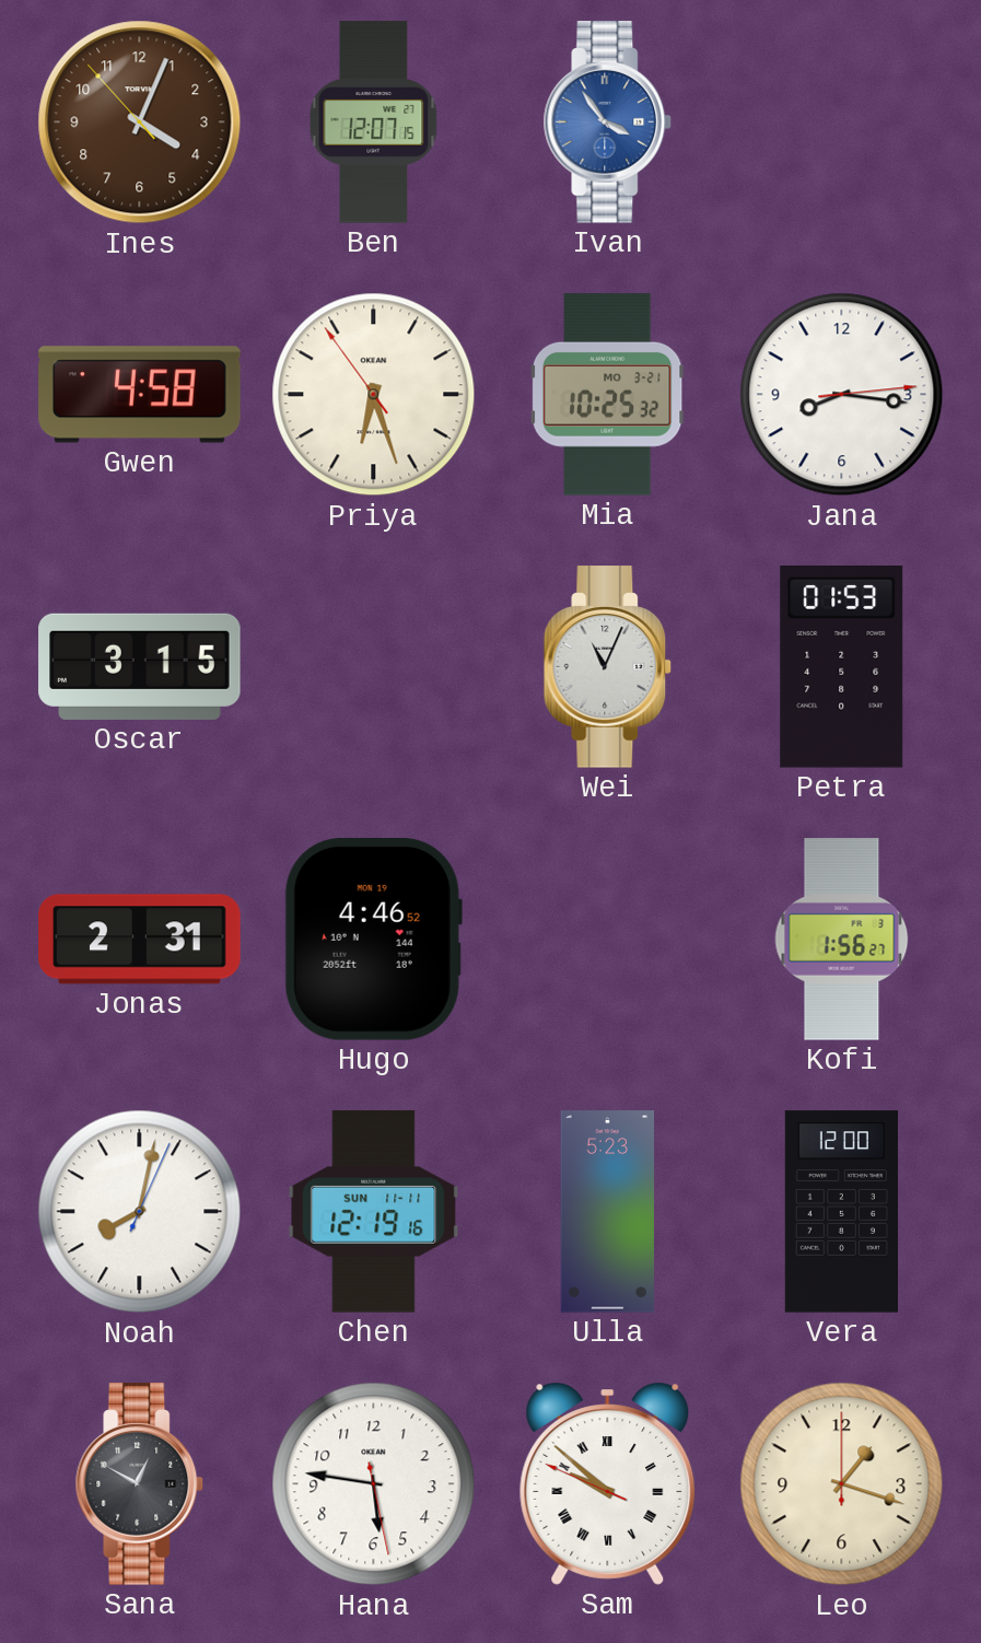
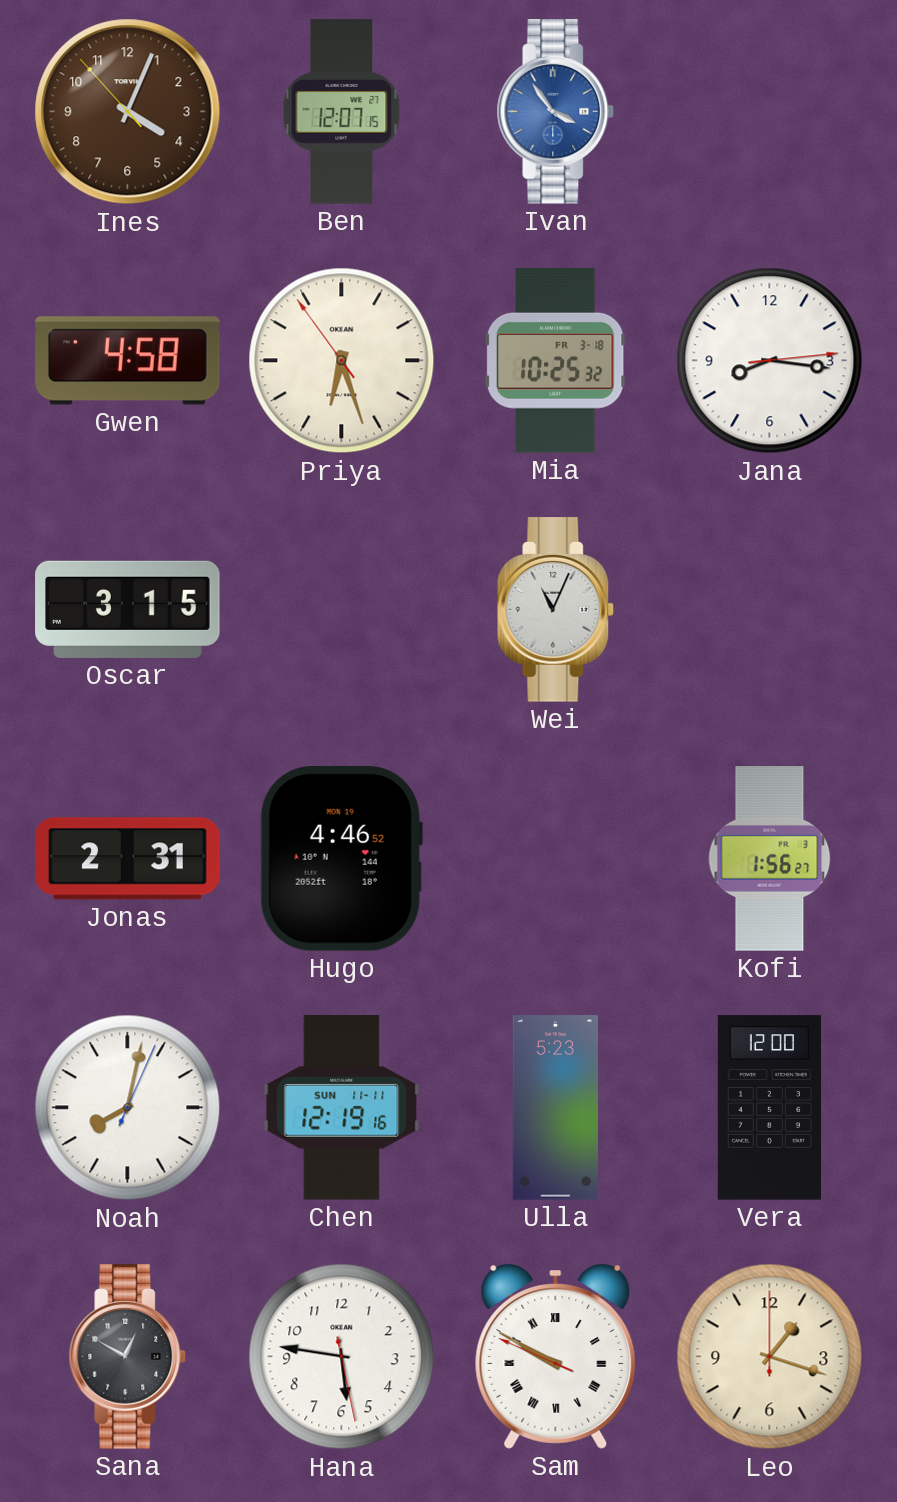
Mia date: MO 3-21 -> FR 3-18 (555, 361)
Petra: 01:53 -> none (842, 667)
Sam: 9:51 -> 9:49 (556, 1356)
